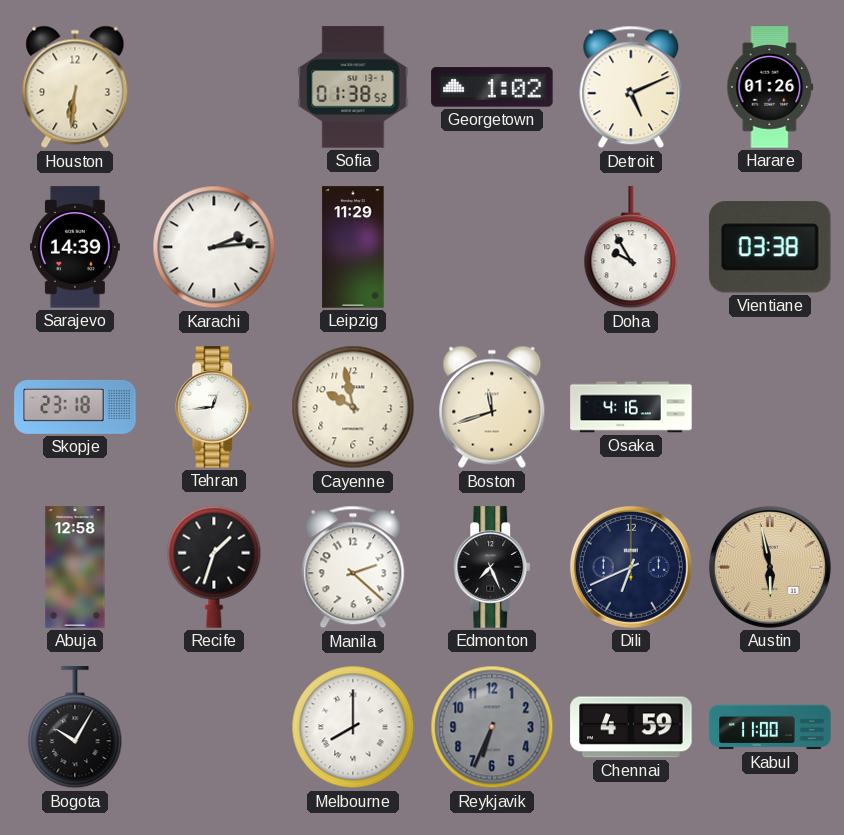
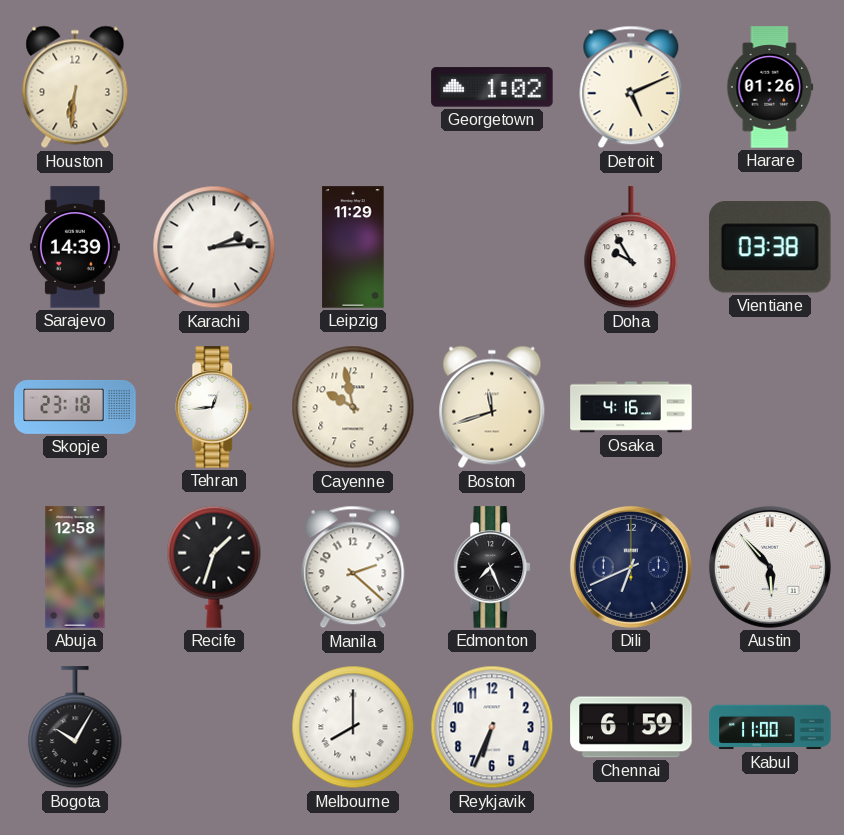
Sofia: 01:38 -> none (353, 87)
Austin: 5:58 -> 5:53 (770, 567)
Austin dial: champagne -> white (770, 567)
Reykjavik dial: grey -> white (492, 727)
Chennai: 4:59 -> 6:59 (631, 727)
